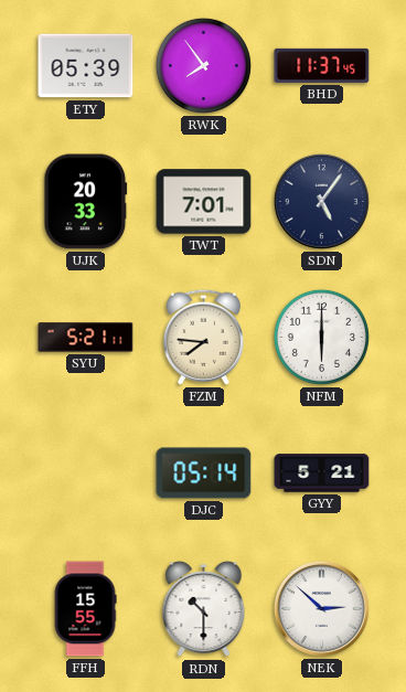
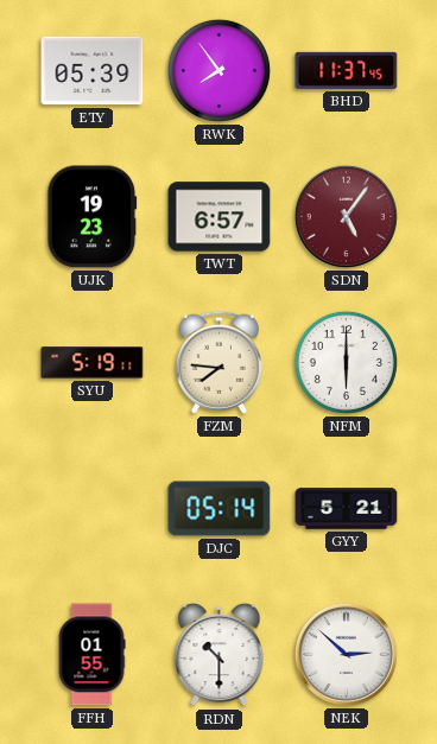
UJK: 20:33 -> 19:23 (93, 217)
TWT: 7:01 -> 6:57 (220, 217)
SDN dial: navy -> burgundy (346, 216)
SYU: 5:21 -> 5:19 (93, 363)
FFH: 15:55 -> 01:55 (91, 655)
